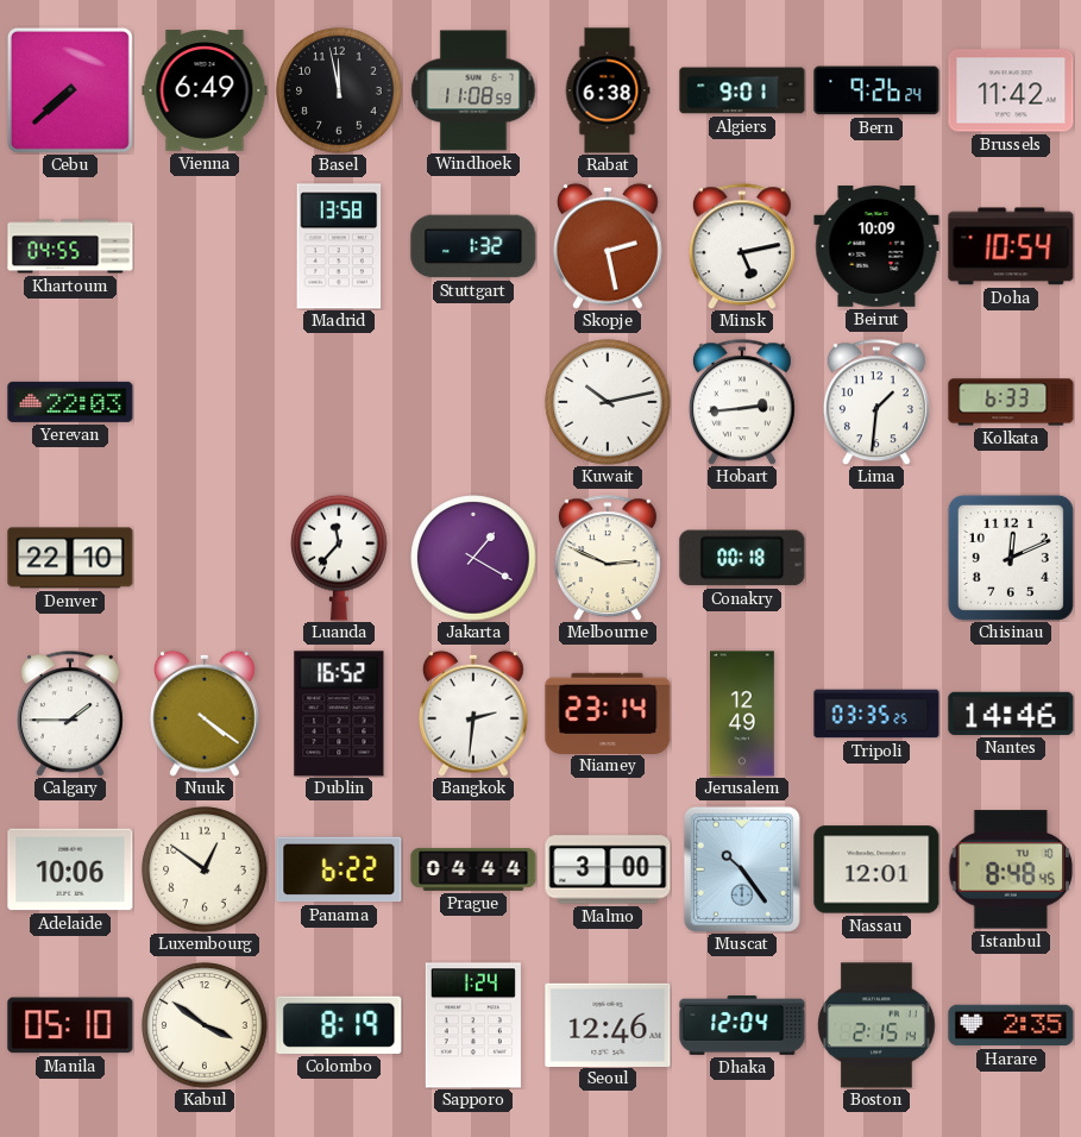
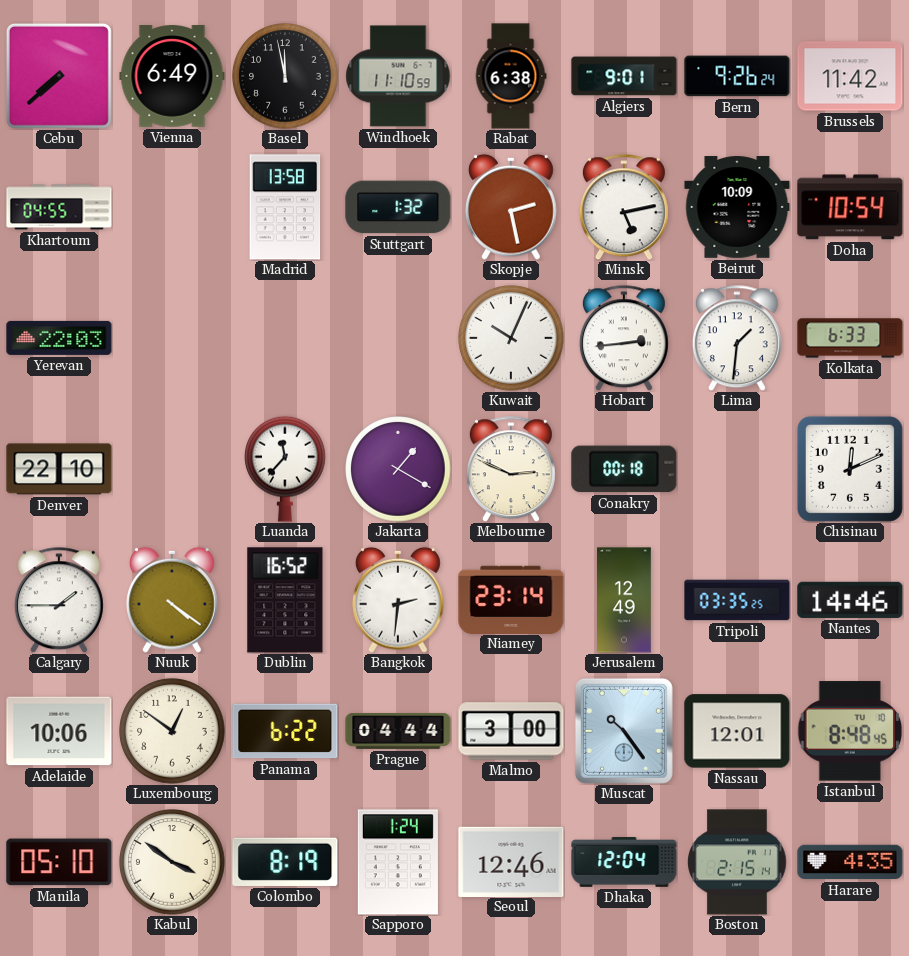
Windhoek: 11:08 -> 11:10 (398, 76)
Kuwait: 10:13 -> 10:04 (511, 338)
Harare: 2:35 -> 4:35 (850, 862)
